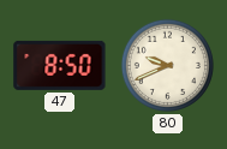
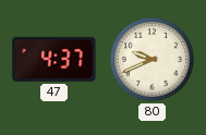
47: 8:50 -> 4:37 (54, 59)
